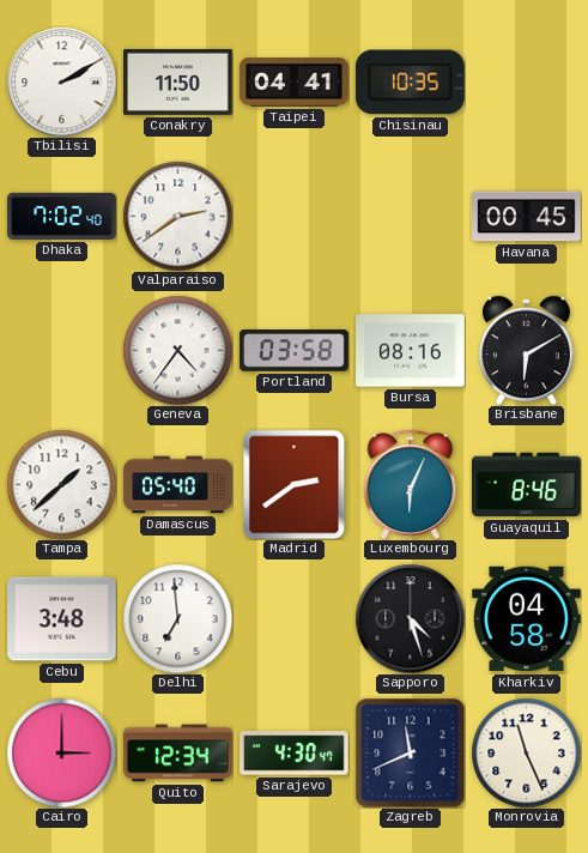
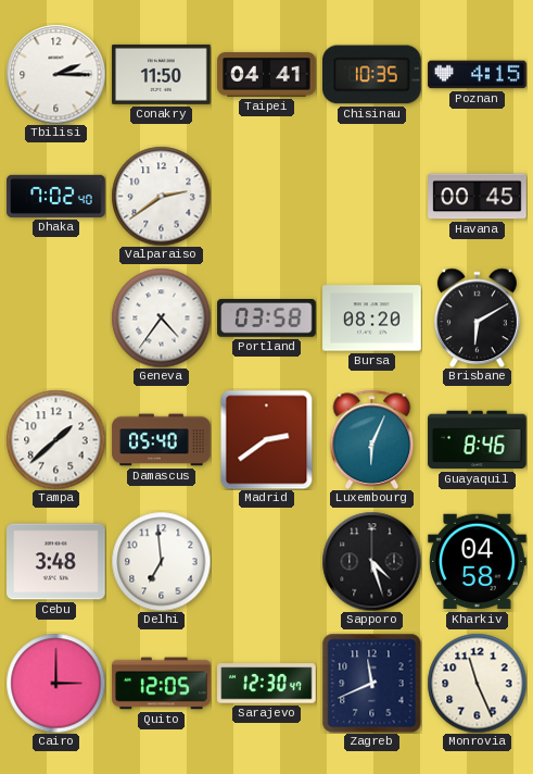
Tbilisi: 2:10 -> 2:15 (55, 74)
Poznan: none -> 4:15 (478, 75)
Bursa: 08:16 -> 08:20 (372, 319)
Quito: 12:34 -> 12:05 (162, 684)
Sarajevo: 4:30 -> 12:30 (267, 684)
